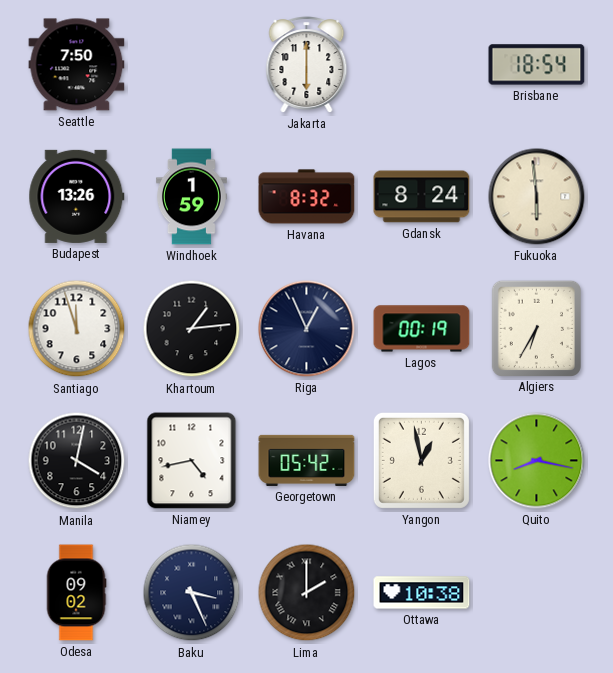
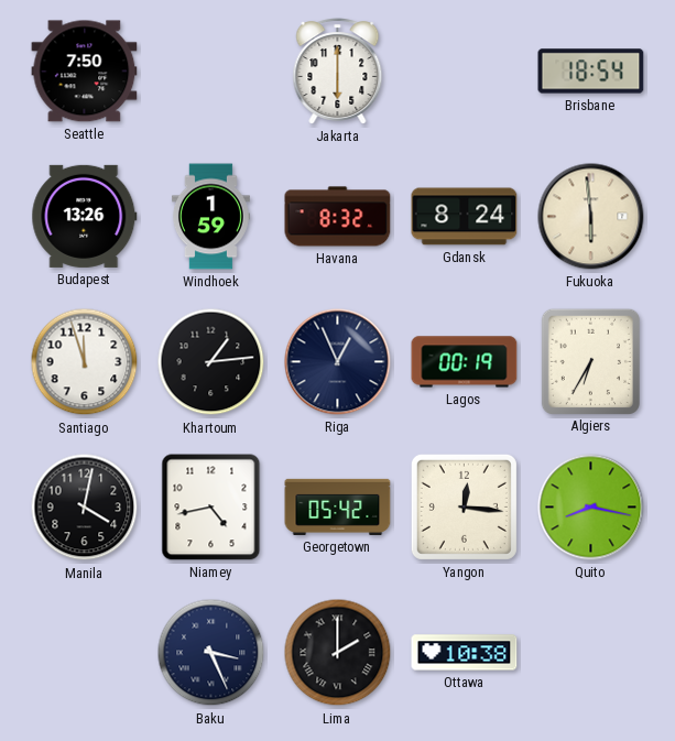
Yangon: 12:58 -> 12:16 (464, 506)
Odesa: 09:02 -> none (76, 593)
